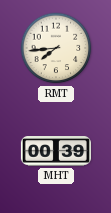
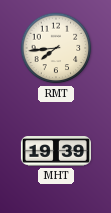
MHT: 00:39 -> 19:39 (56, 151)
